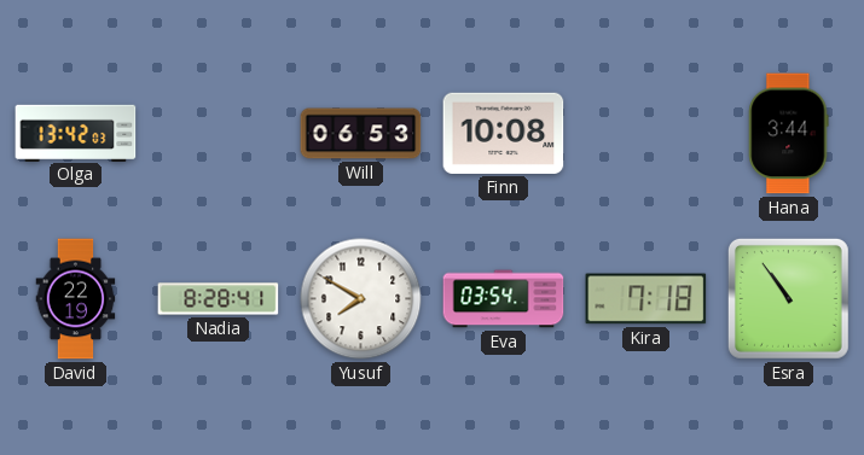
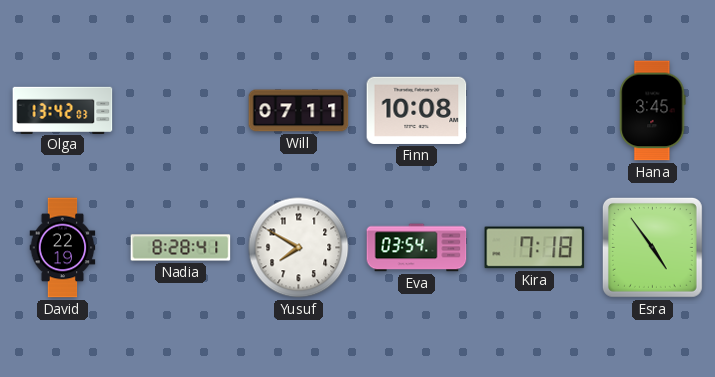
Will: 06:53 -> 07:11 (299, 111)
Hana: 3:44 -> 3:45 (653, 111)
Esra: 10:54 -> 4:54 (652, 247)
